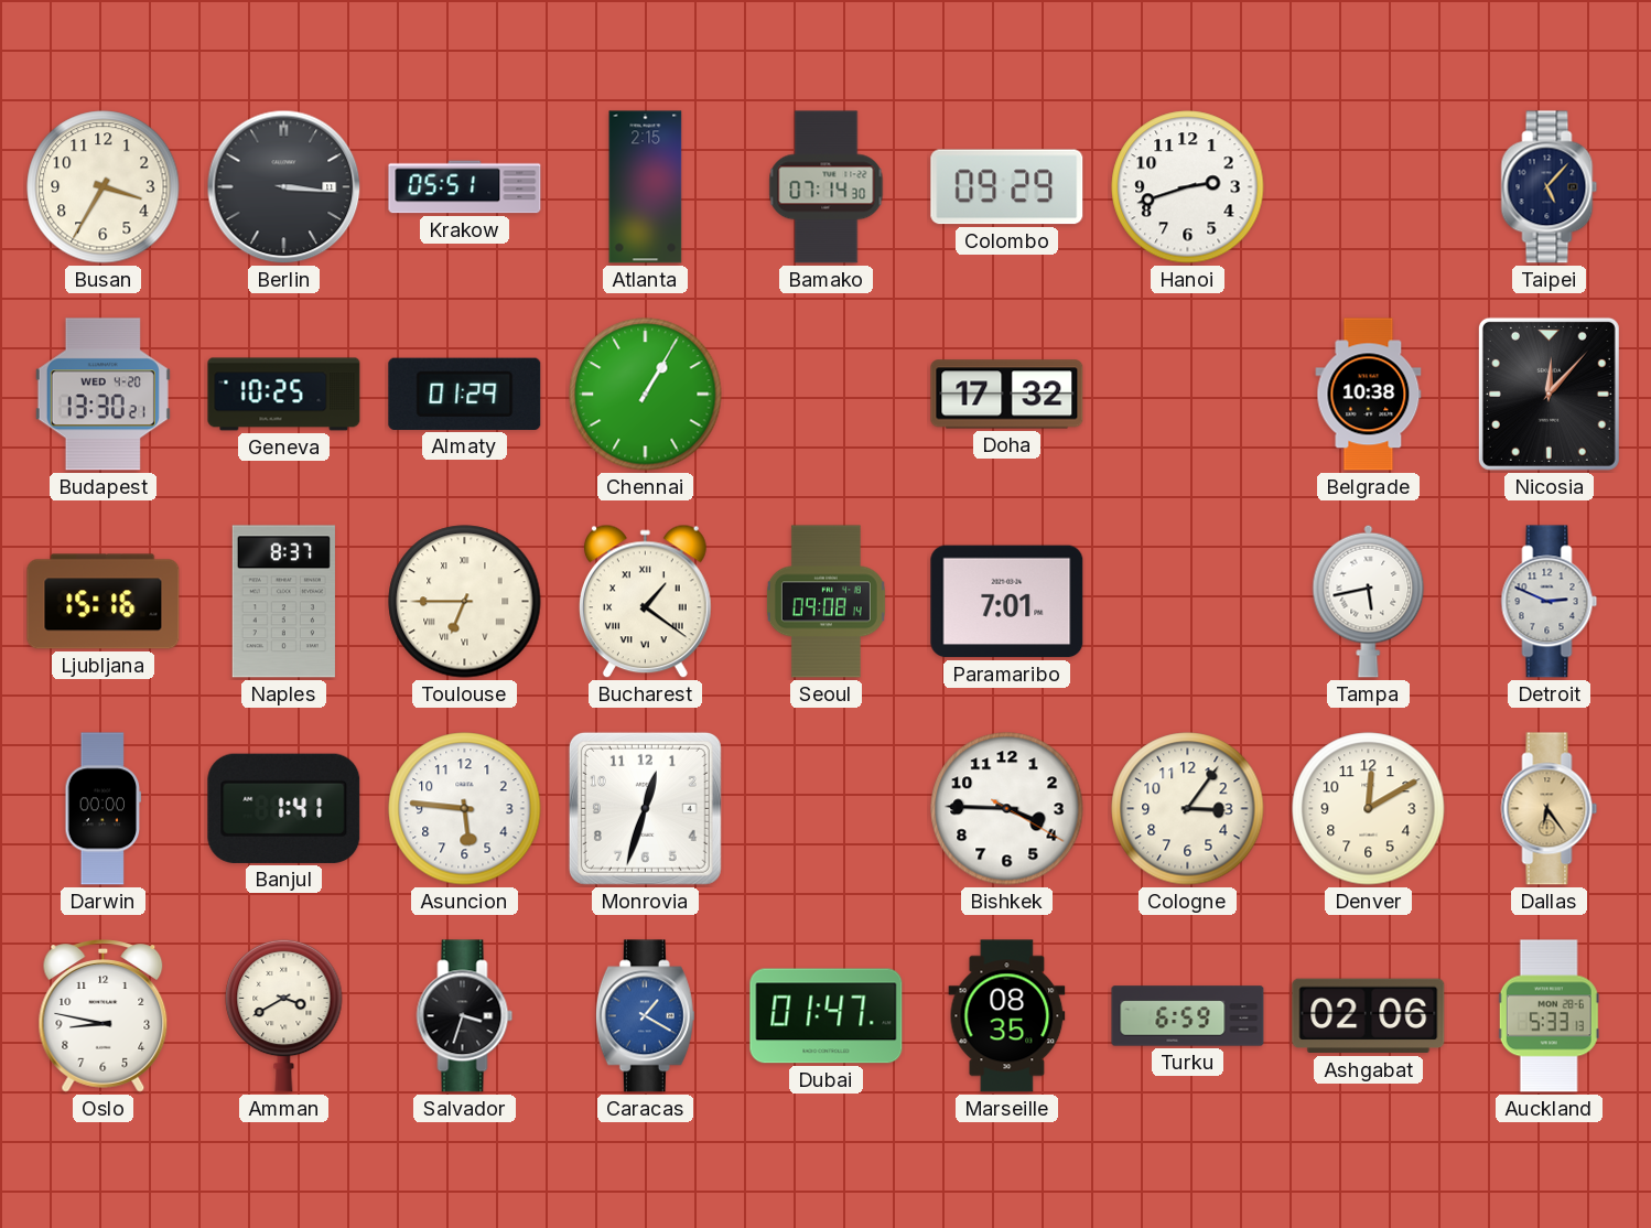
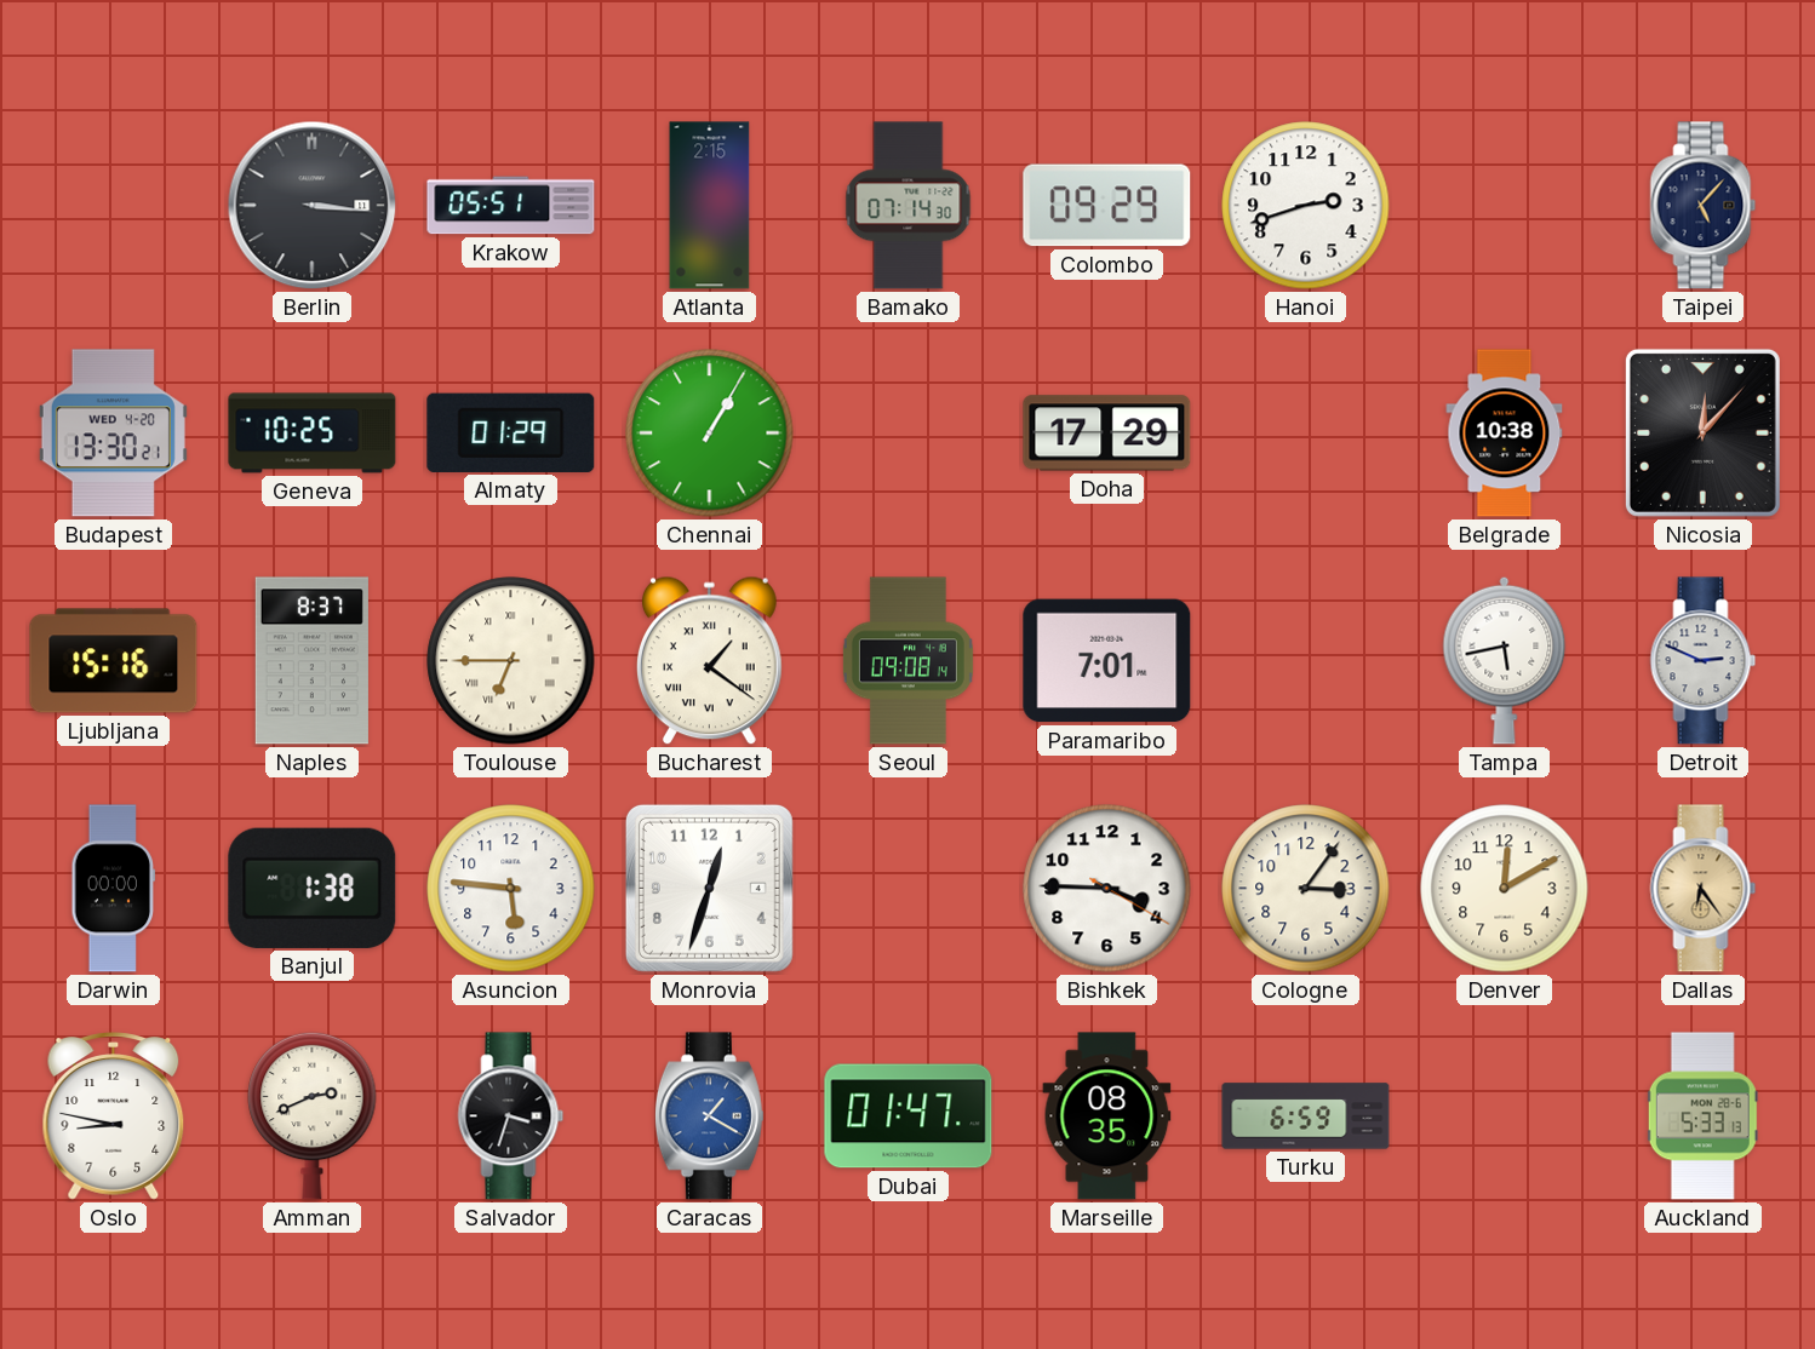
Busan: 3:35 -> none (104, 187)
Doha: 17:32 -> 17:29 (1107, 434)
Banjul: 1:41 -> 1:38 (313, 888)
Amman: 3:40 -> 2:41 (313, 1115)
Ashgabat: 02:06 -> none (1369, 1016)
